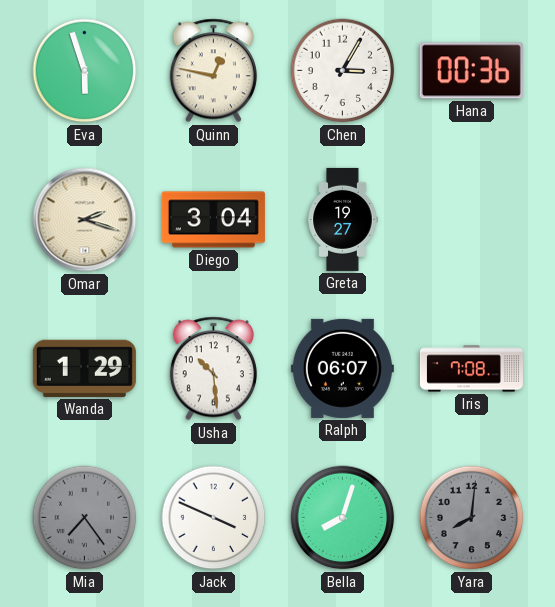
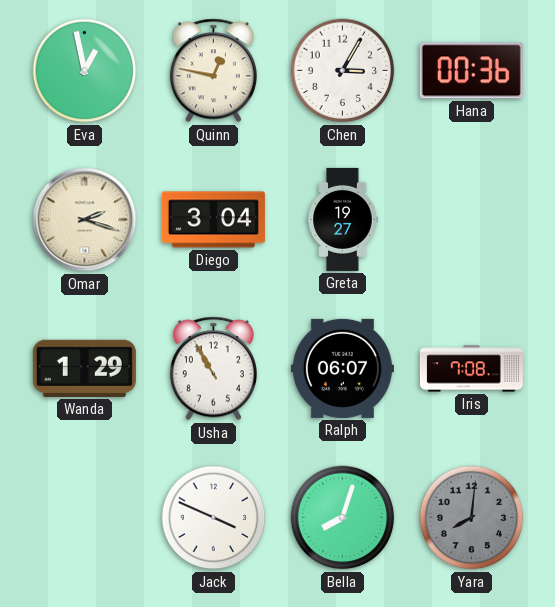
Eva: 5:57 -> 12:58 (85, 71)
Usha: 10:29 -> 10:55 (213, 369)
Mia: 7:24 -> none (85, 518)
